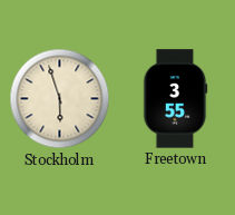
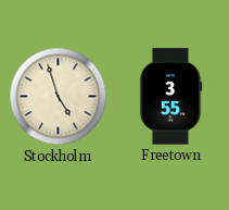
Stockholm: 5:57 -> 4:57 (59, 97)
